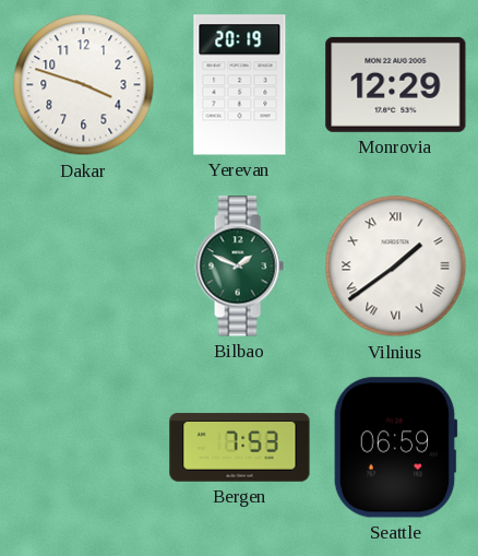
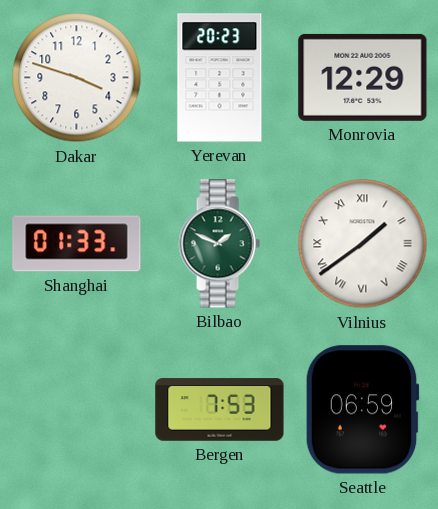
Yerevan: 20:19 -> 20:23 (220, 78)
Shanghai: none -> 01:33 (77, 244)
